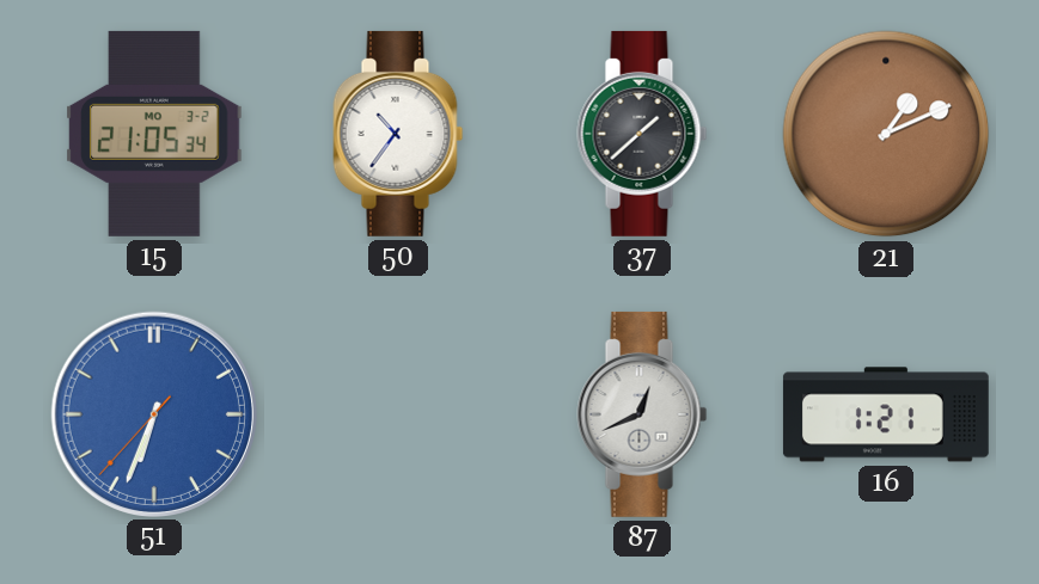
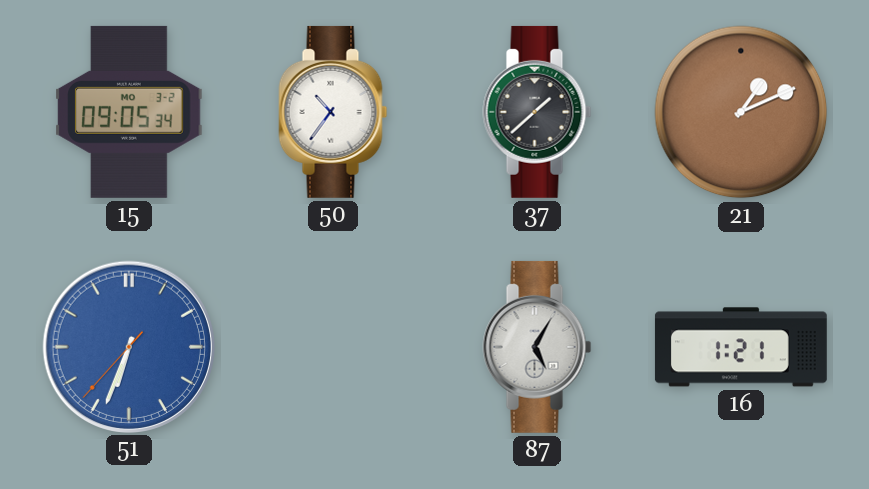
15: 21:05 -> 09:05 (129, 112)
87: 12:41 -> 5:05 (537, 347)
